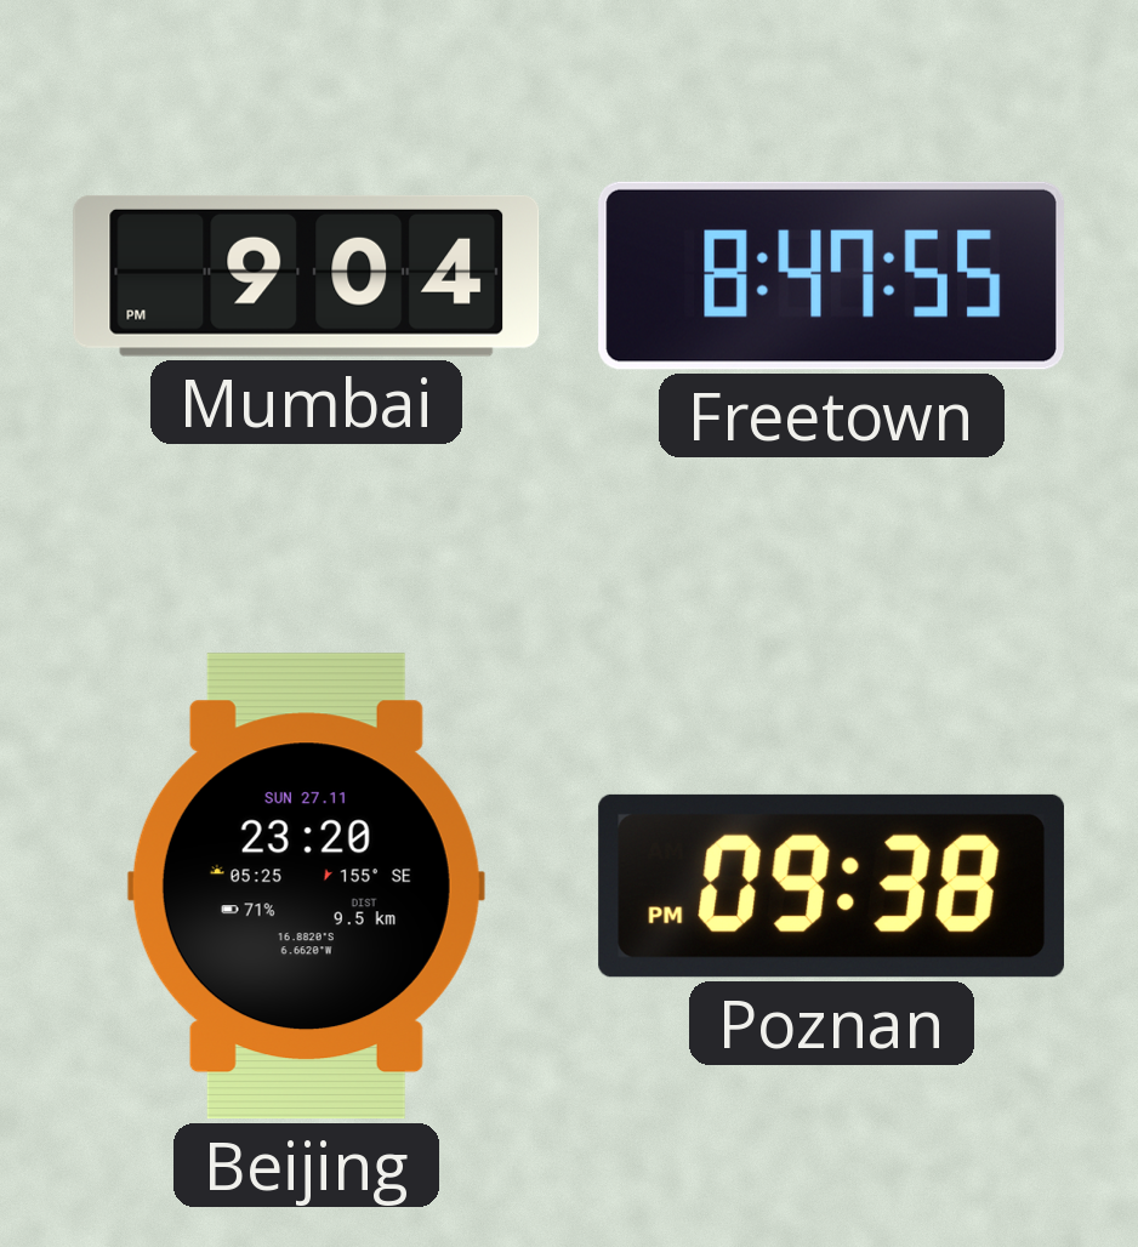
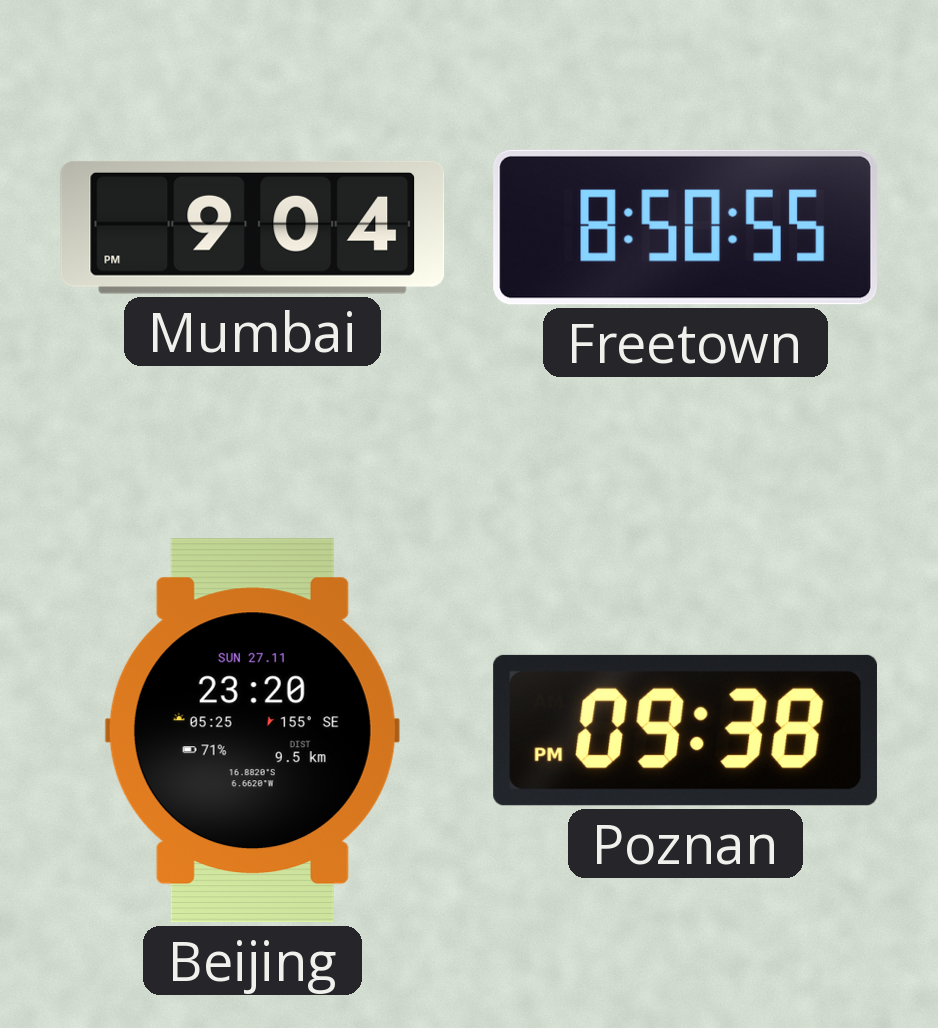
Freetown: 8:47 -> 8:50 (685, 227)
